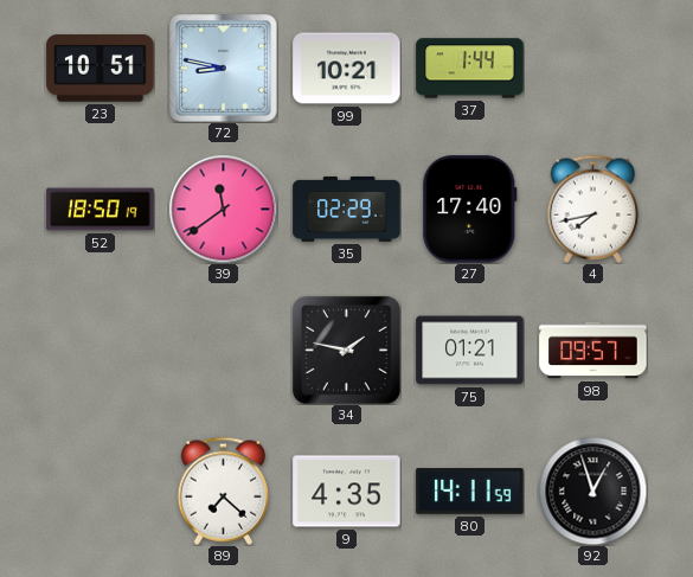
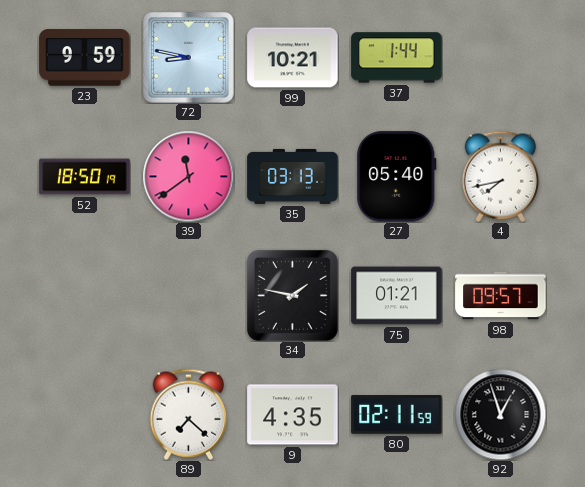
23: 10:51 -> 9:59 (85, 58)
35: 02:29 -> 03:13 (293, 176)
27: 17:40 -> 05:40 (397, 177)
80: 14:11 -> 02:11 (397, 415)
